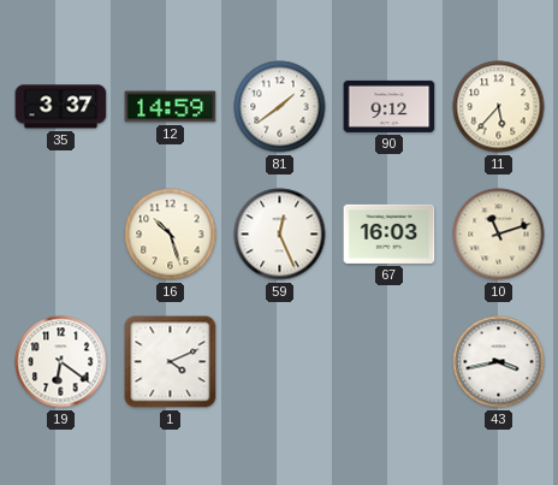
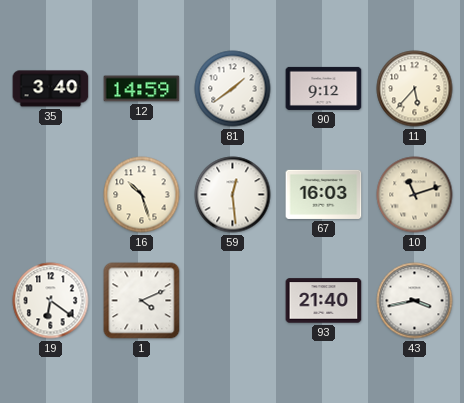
35: 3:37 -> 3:40 (51, 89)
59: 12:26 -> 12:29 (233, 195)
93: none -> 21:40 (324, 301)
